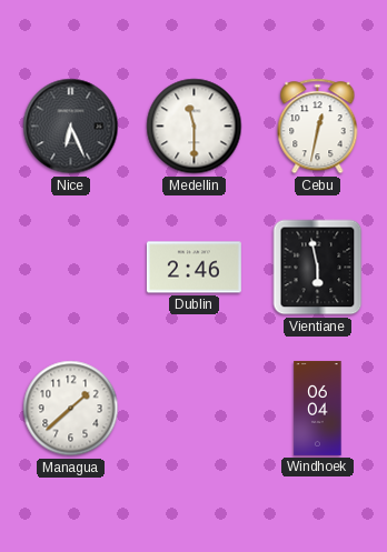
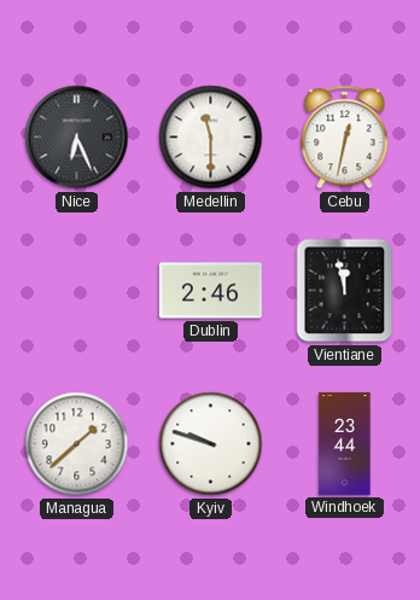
Vientiane: 5:58 -> 11:58 (345, 291)
Kyiv: none -> 9:48 (211, 444)
Windhoek: 06:04 -> 23:44 (345, 443)
